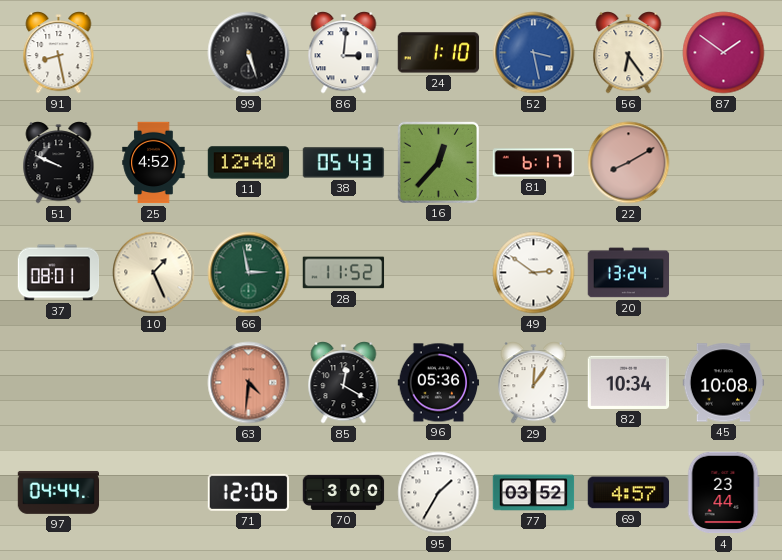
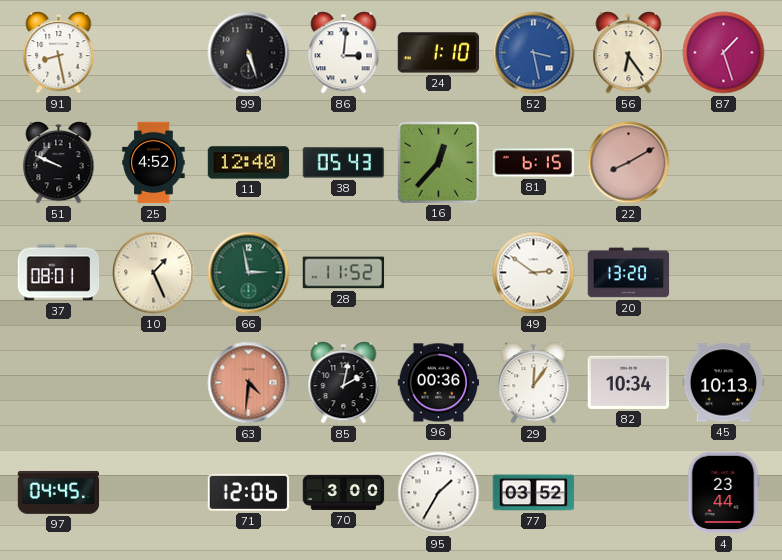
87: 1:51 -> 1:27 (724, 53)
81: 6:17 -> 6:15 (534, 163)
20: 13:24 -> 13:20 (629, 273)
85: 12:20 -> 2:02 (344, 383)
96: 05:36 -> 00:36 (439, 383)
45: 10:08 -> 10:13 (724, 383)
97: 04:44 -> 04:45 (59, 492)
69: 4:57 -> none (629, 493)
